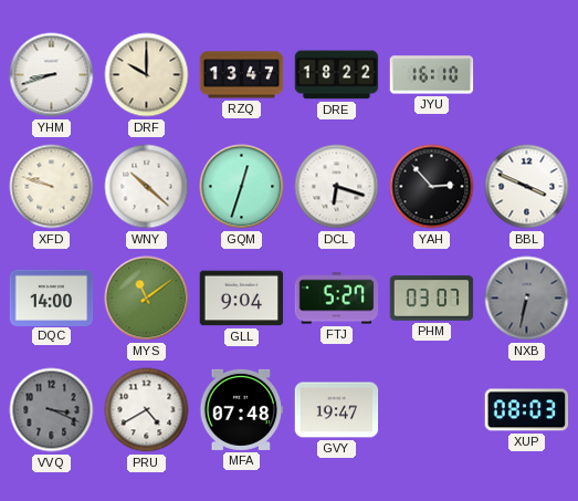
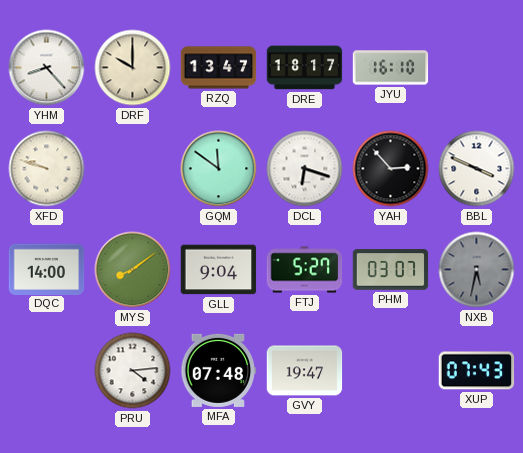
YHM: 8:42 -> 8:23 (47, 68)
DRE: 18:22 -> 18:17 (305, 68)
WNY: 10:22 -> none (147, 187)
GQM: 12:33 -> 11:51 (219, 169)
MYS: 11:09 -> 8:09 (133, 270)
NXB: 6:32 -> 5:32 (477, 270)
VVQ: 3:19 -> none (52, 410)
PRU: 4:40 -> 4:14 (133, 371)
XUP: 08:03 -> 07:43 (477, 371)
